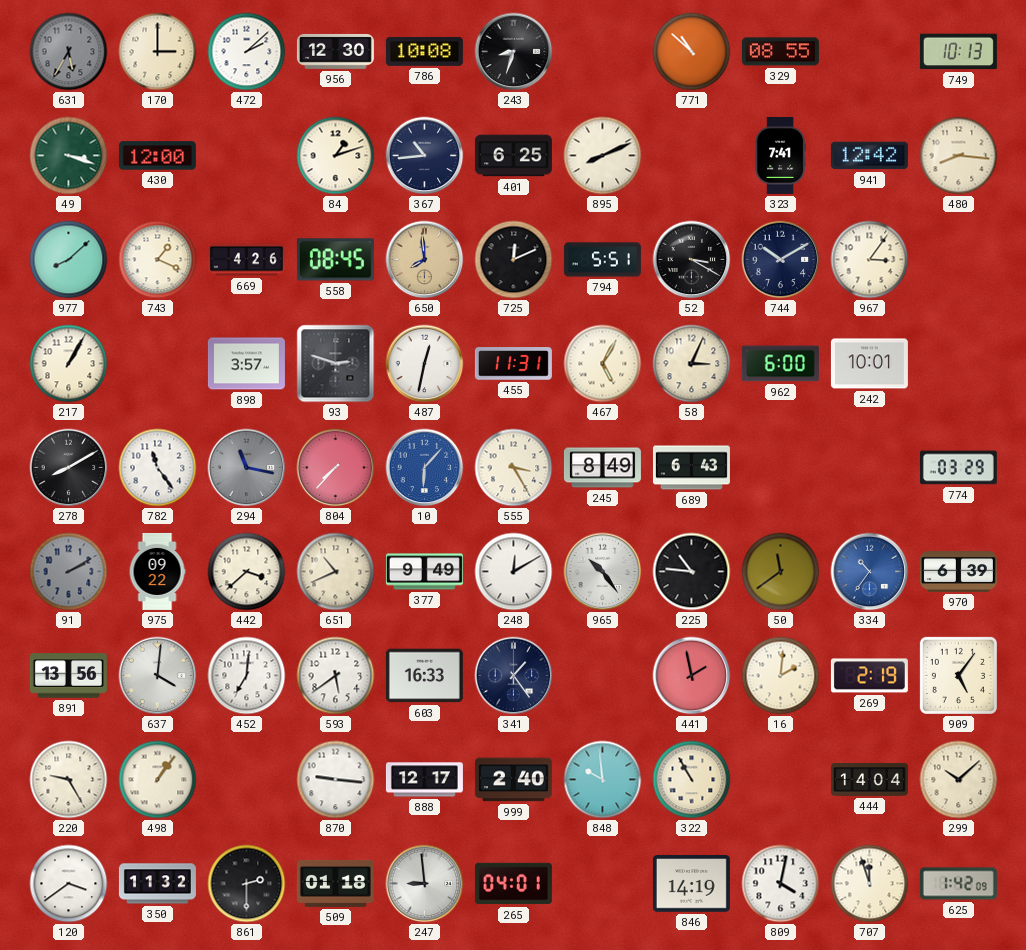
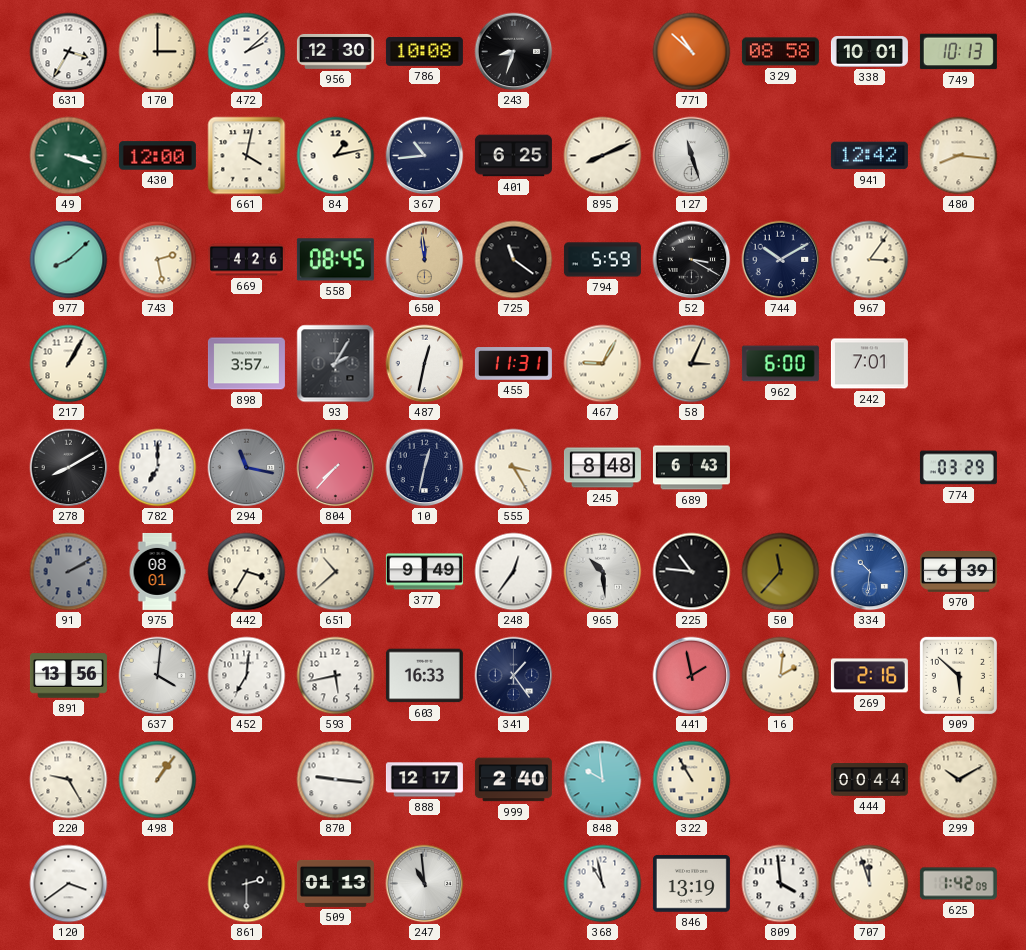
631: 5:35 -> 3:35 (69, 52)
631 dial: grey -> white (69, 52)
329: 08:55 -> 08:58 (780, 52)
338: none -> 10:01 (869, 52)
661: none -> 4:02 (247, 156)
84: 1:12 -> 1:13 (336, 156)
127: none -> 11:27 (692, 156)
323: 7:41 -> none (780, 155)
743: 1:19 -> 2:28 (158, 260)
650: 7:59 -> 11:59 (425, 260)
725: 12:11 -> 11:21 (514, 260)
794: 5:51 -> 5:59 (602, 260)
93: 2:48 -> 2:05 (336, 364)
467: 5:05 -> 9:05 (603, 364)
242: 10:01 -> 7:01 (869, 364)
782: 11:24 -> 7:00 (158, 468)
10: 6:07 -> 12:32 (425, 468)
10 dial: blue -> navy (425, 468)
245: 8:49 -> 8:48 (602, 468)
975: 09:22 -> 08:01 (157, 571)
442: 3:38 -> 3:35 (247, 572)
651: 10:41 -> 10:38 (336, 572)
248: 12:10 -> 12:36 (514, 572)
965: 10:24 -> 10:29 (603, 572)
50: 11:39 -> 11:37 (781, 572)
334: 10:36 -> 10:31 (870, 572)
593: 5:39 -> 5:43 (336, 676)
269: 2:19 -> 2:16 (869, 676)
909: 5:06 -> 5:52 (958, 675)
444: 14:04 -> 00:44 (869, 780)
299: 10:08 -> 10:10 (959, 780)
350: 11:32 -> none (157, 884)
509: 01:18 -> 01:13 (335, 883)
247: 8:59 -> 10:59 (425, 884)
265: 04:01 -> none (513, 884)
368: none -> 10:58 (603, 884)
846: 14:19 -> 13:19 (691, 884)
809: 4:02 -> 3:59 (781, 884)
